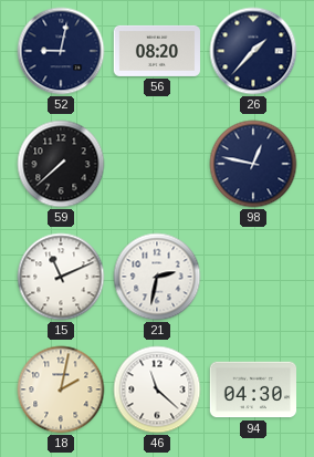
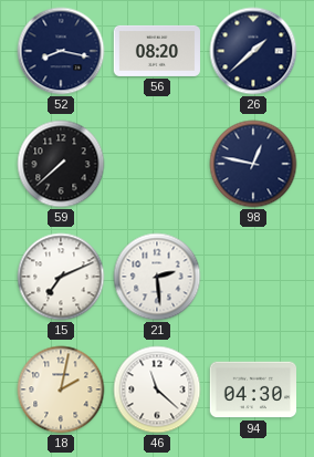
52: 9:02 -> 8:17 (61, 51)
26: 1:37 -> 1:38 (253, 51)
15: 11:11 -> 7:11 (61, 277)
21: 2:32 -> 2:29 (157, 277)
